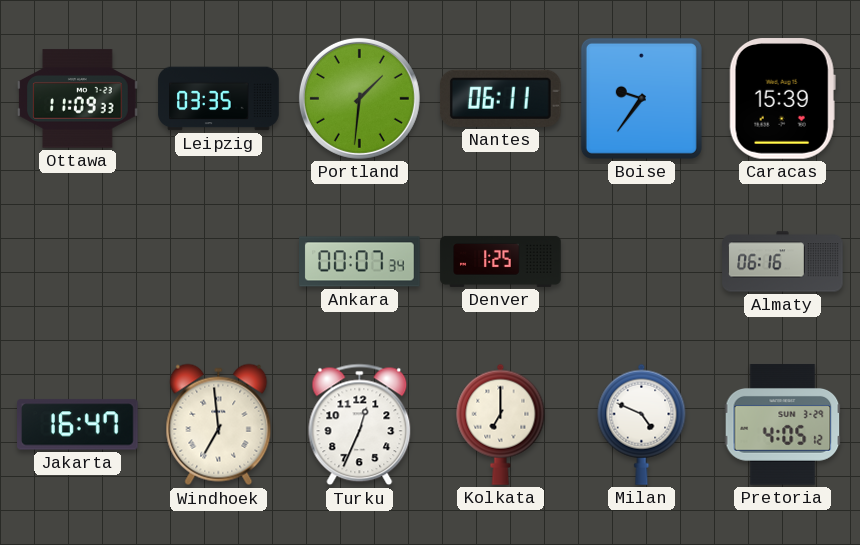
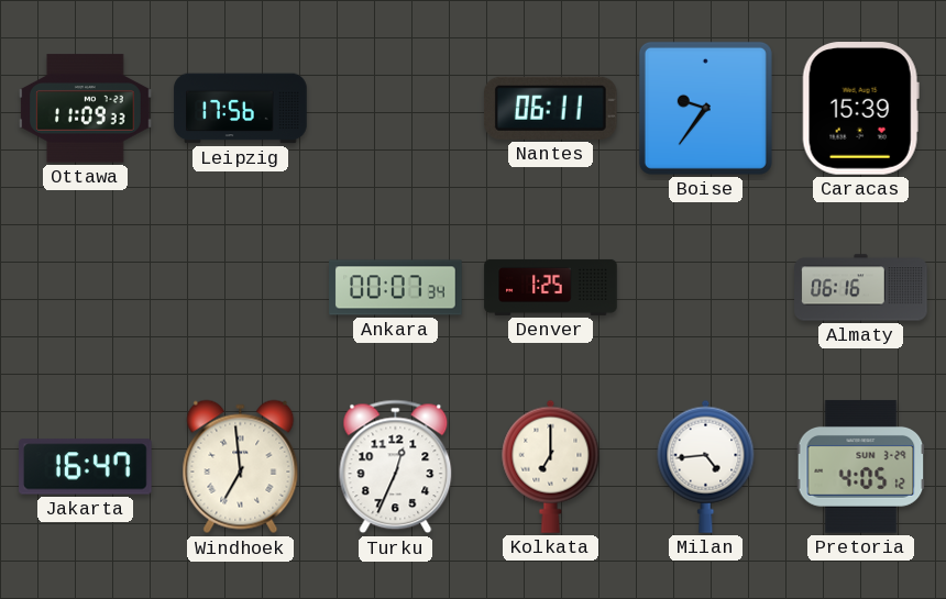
Leipzig: 03:35 -> 17:56 (241, 109)
Portland: 1:31 -> none (359, 98)
Milan: 4:49 -> 4:44 (706, 466)
